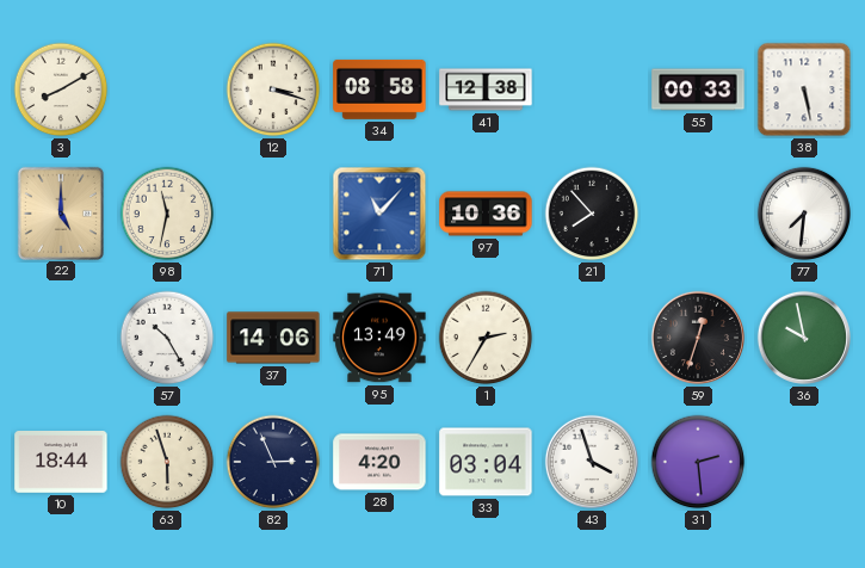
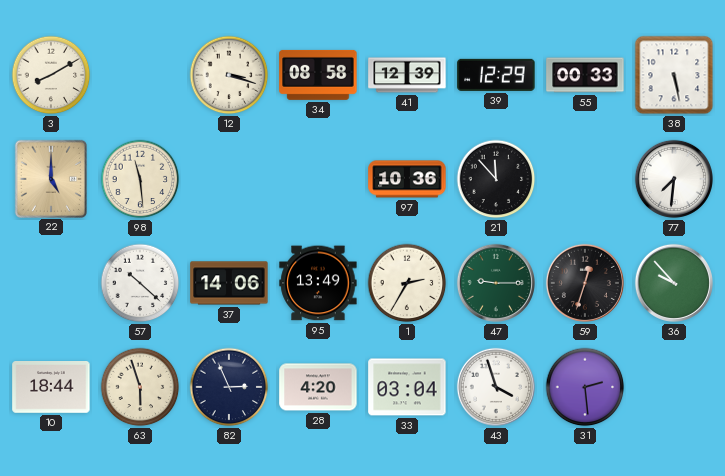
41: 12:38 -> 12:39 (407, 75)
39: none -> 12:29 (496, 75)
98: 11:32 -> 11:29 (140, 179)
71: 11:07 -> none (379, 214)
21: 7:53 -> 11:53 (496, 179)
57: 10:25 -> 10:22 (140, 283)
47: none -> 9:15 (496, 283)
36: 9:58 -> 9:53 (674, 283)
